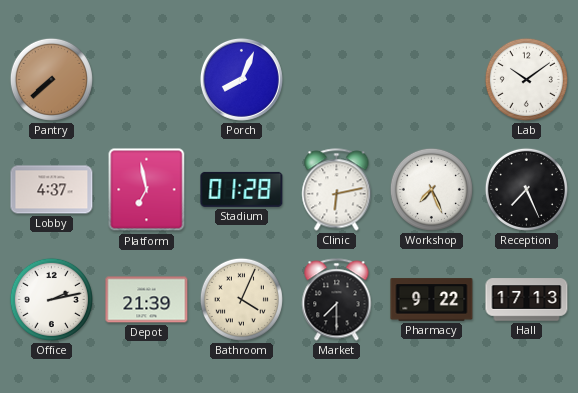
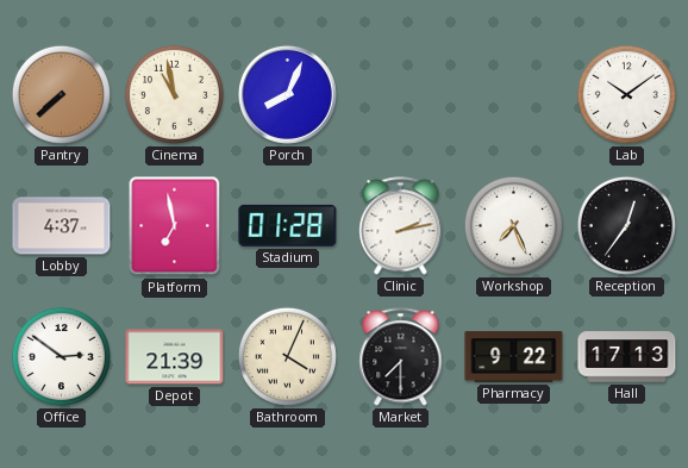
Cinema: none -> 10:58 (174, 94)
Clinic: 6:13 -> 2:13 (401, 226)
Reception: 7:26 -> 12:36 (626, 225)
Office: 2:13 -> 2:51 (61, 356)
